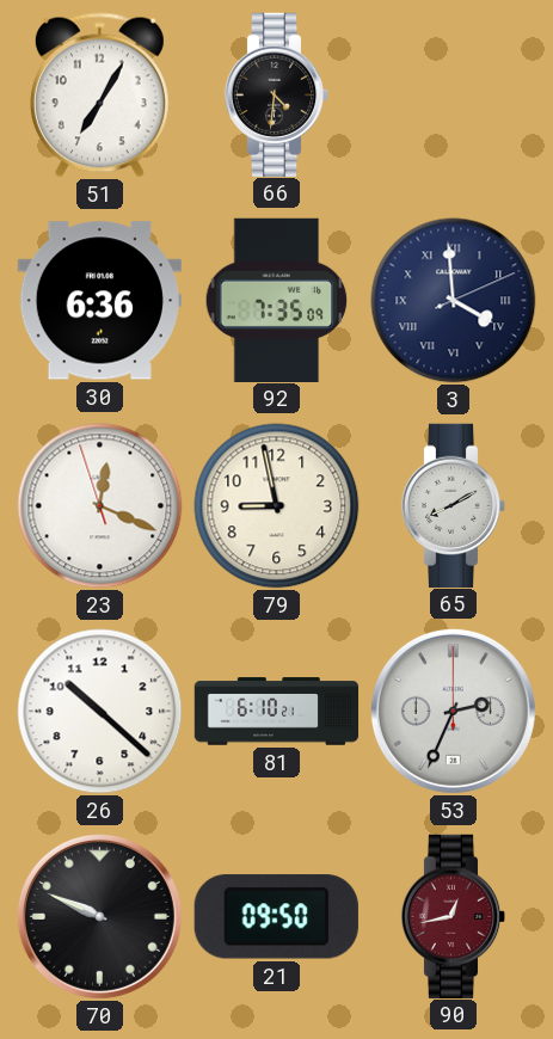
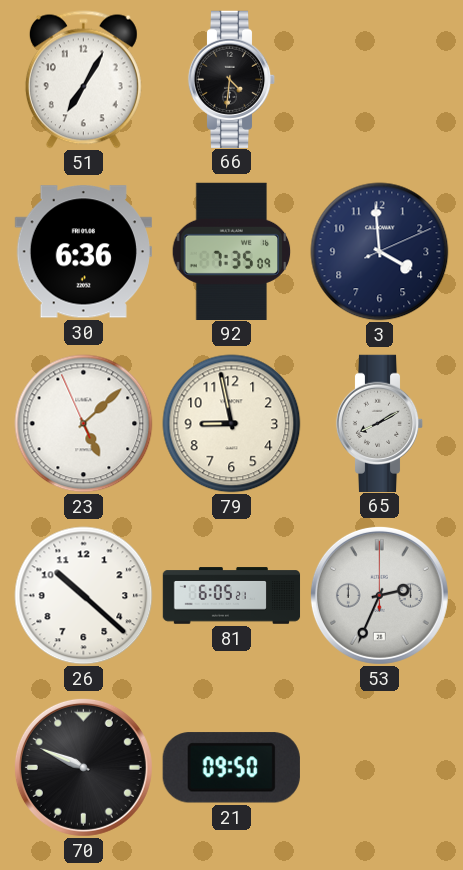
3 numerals: Roman -> Arabic (380, 252)
23: 12:18 -> 5:07 (84, 424)
81: 6:10 -> 6:05 (232, 596)
90: 12:43 -> none (454, 916)
